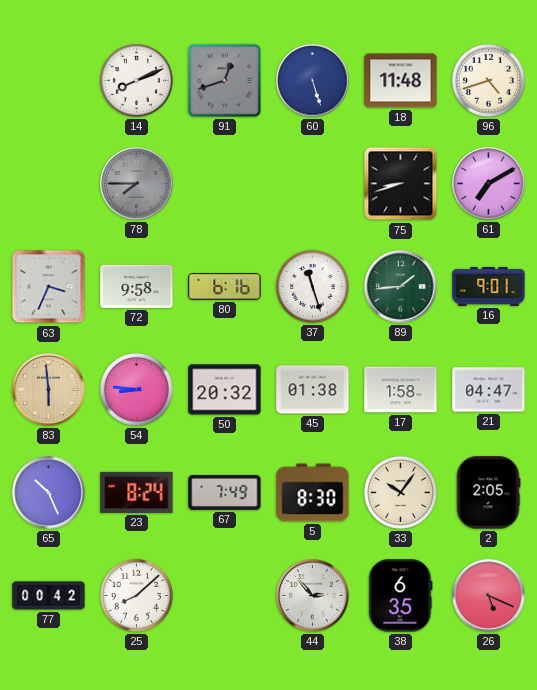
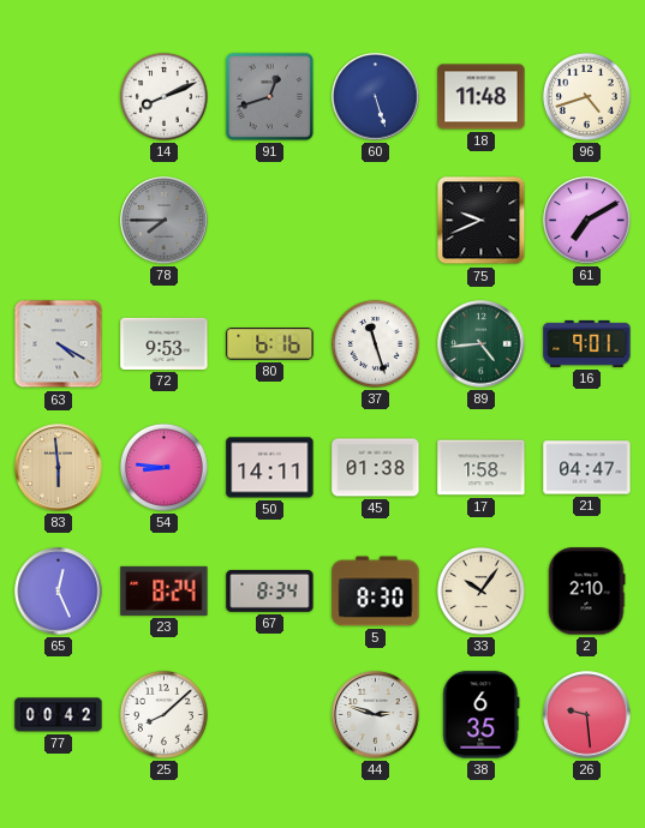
75: 8:42 -> 9:41 (482, 221)
63: 3:34 -> 4:20 (59, 344)
72: 9:58 -> 9:53 (165, 343)
89: 1:44 -> 4:44 (482, 344)
50: 20:32 -> 14:11 (270, 468)
65: 10:26 -> 12:26 (59, 592)
67: 7:49 -> 8:34 (270, 590)
2: 2:05 -> 2:10 (586, 592)
44: 2:53 -> 2:48 (376, 715)
26: 5:19 -> 9:29 (587, 715)
